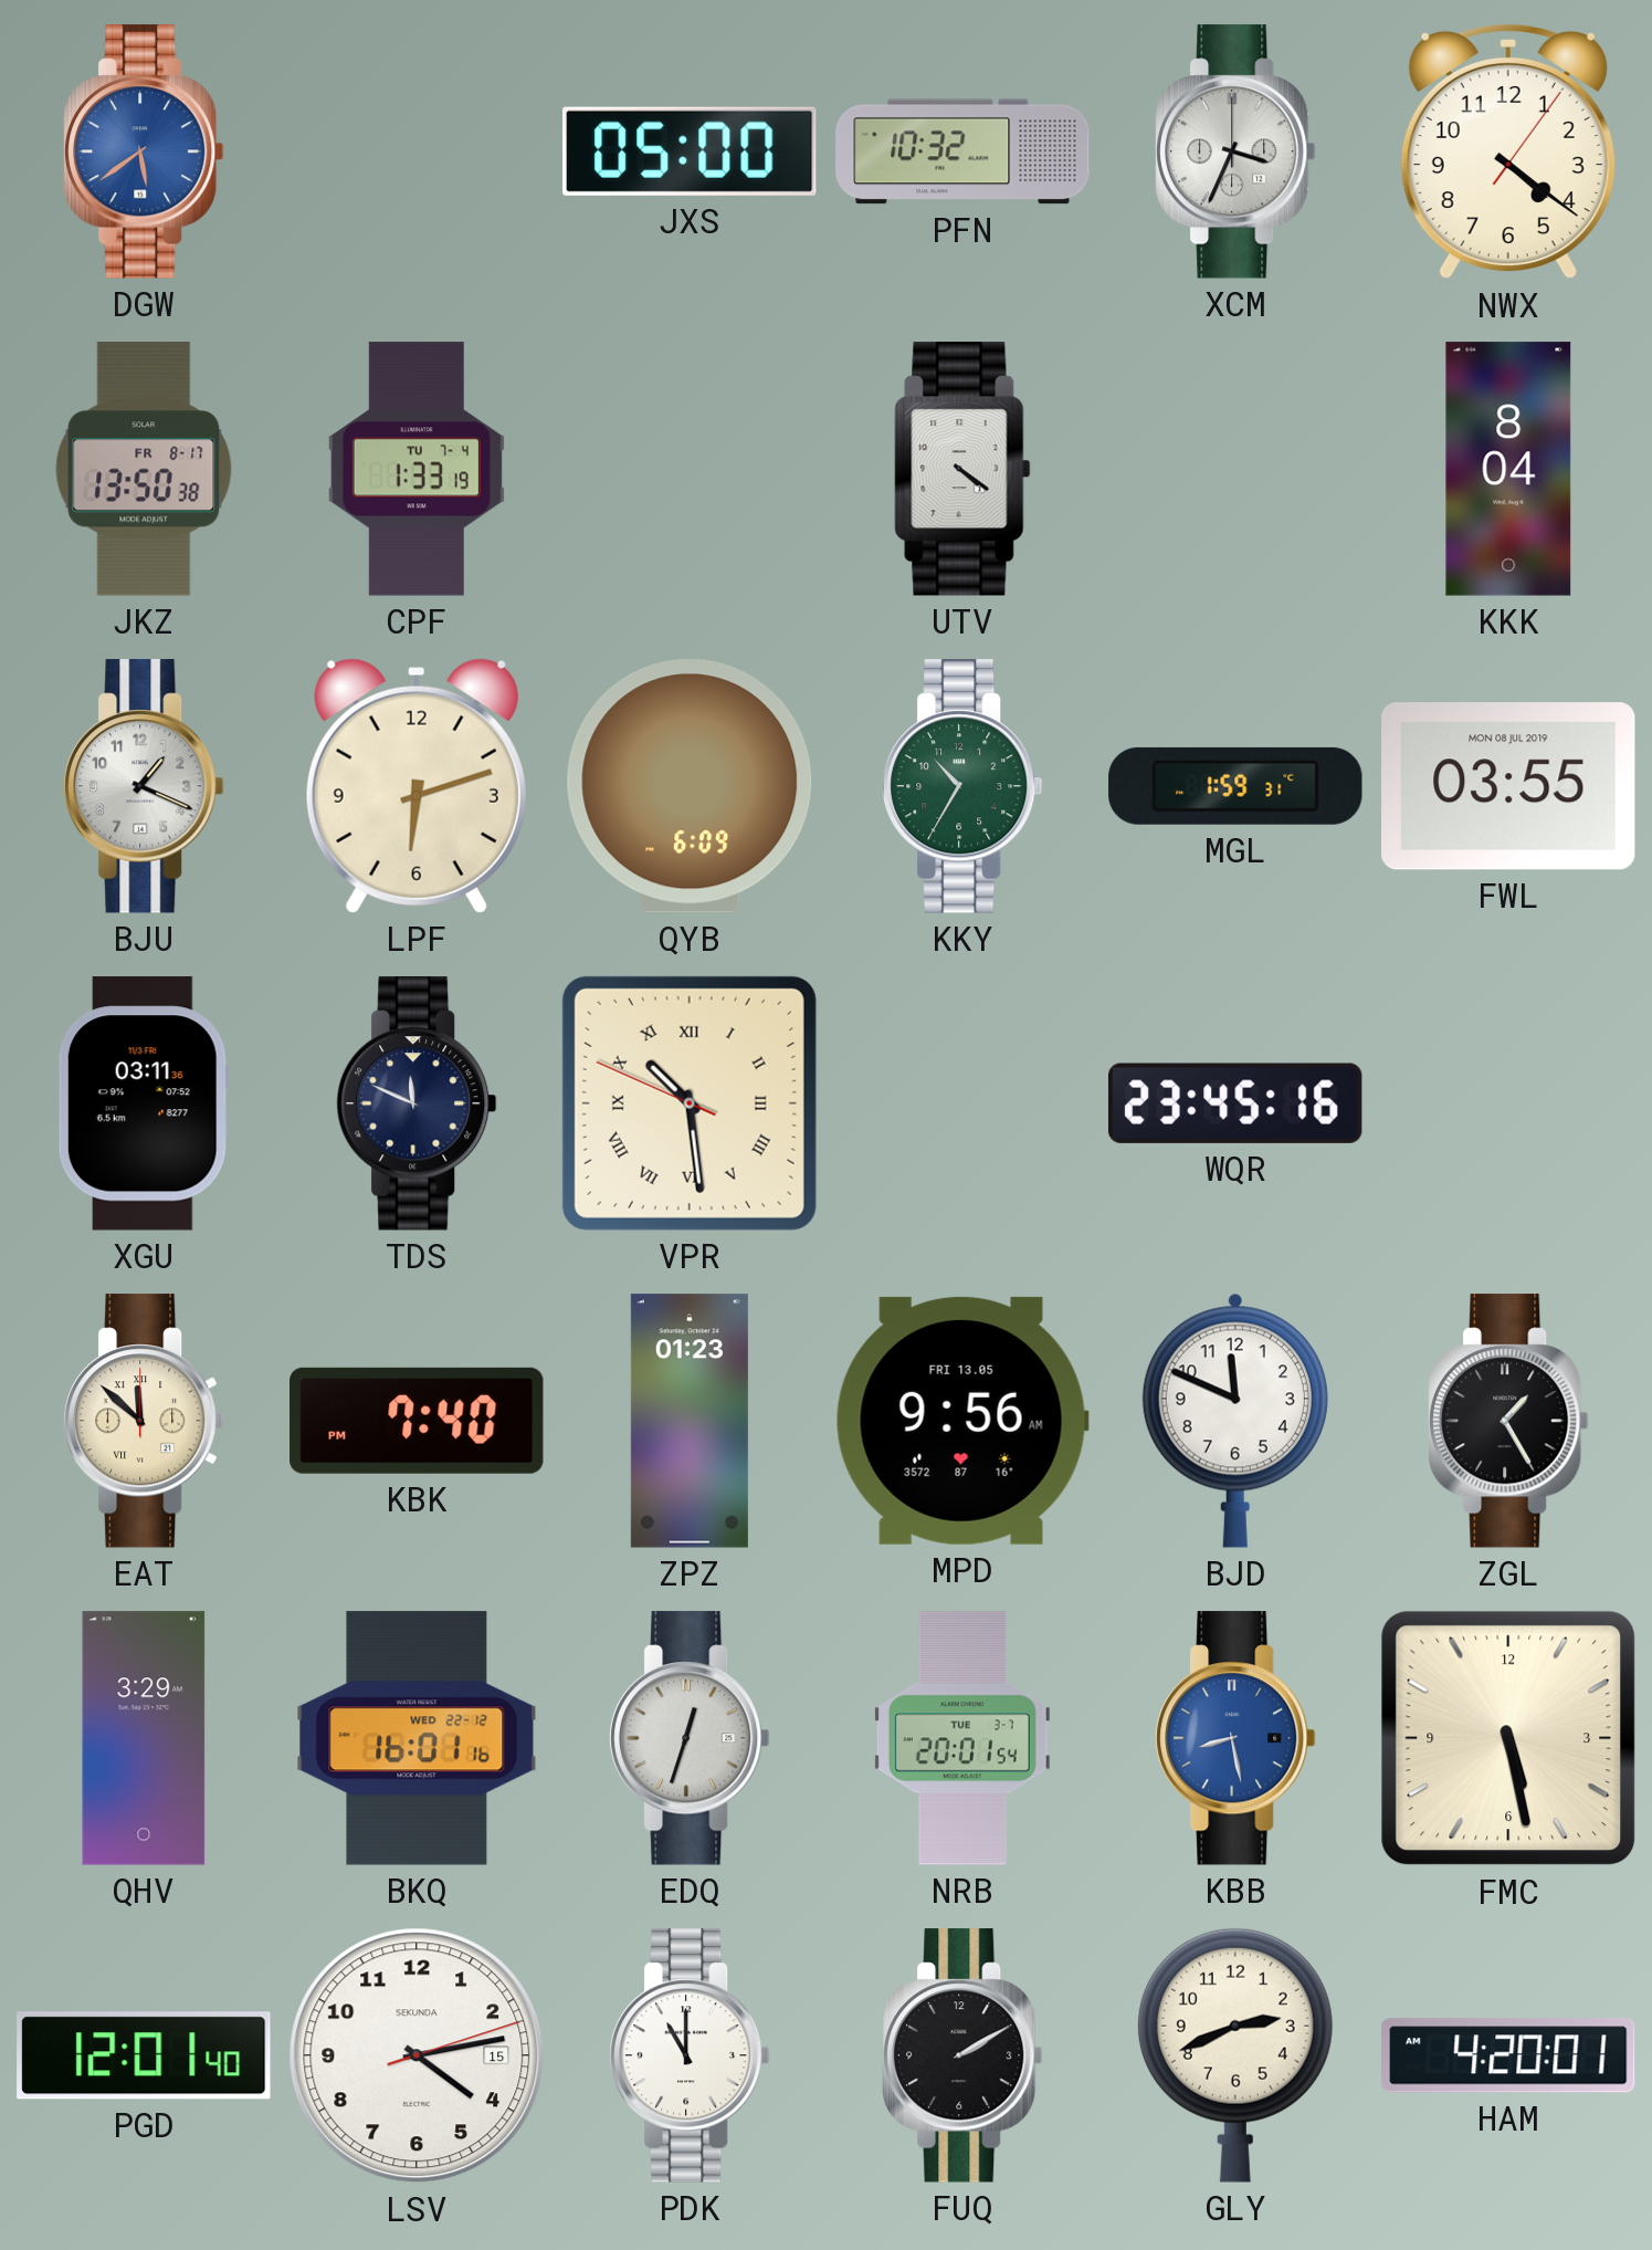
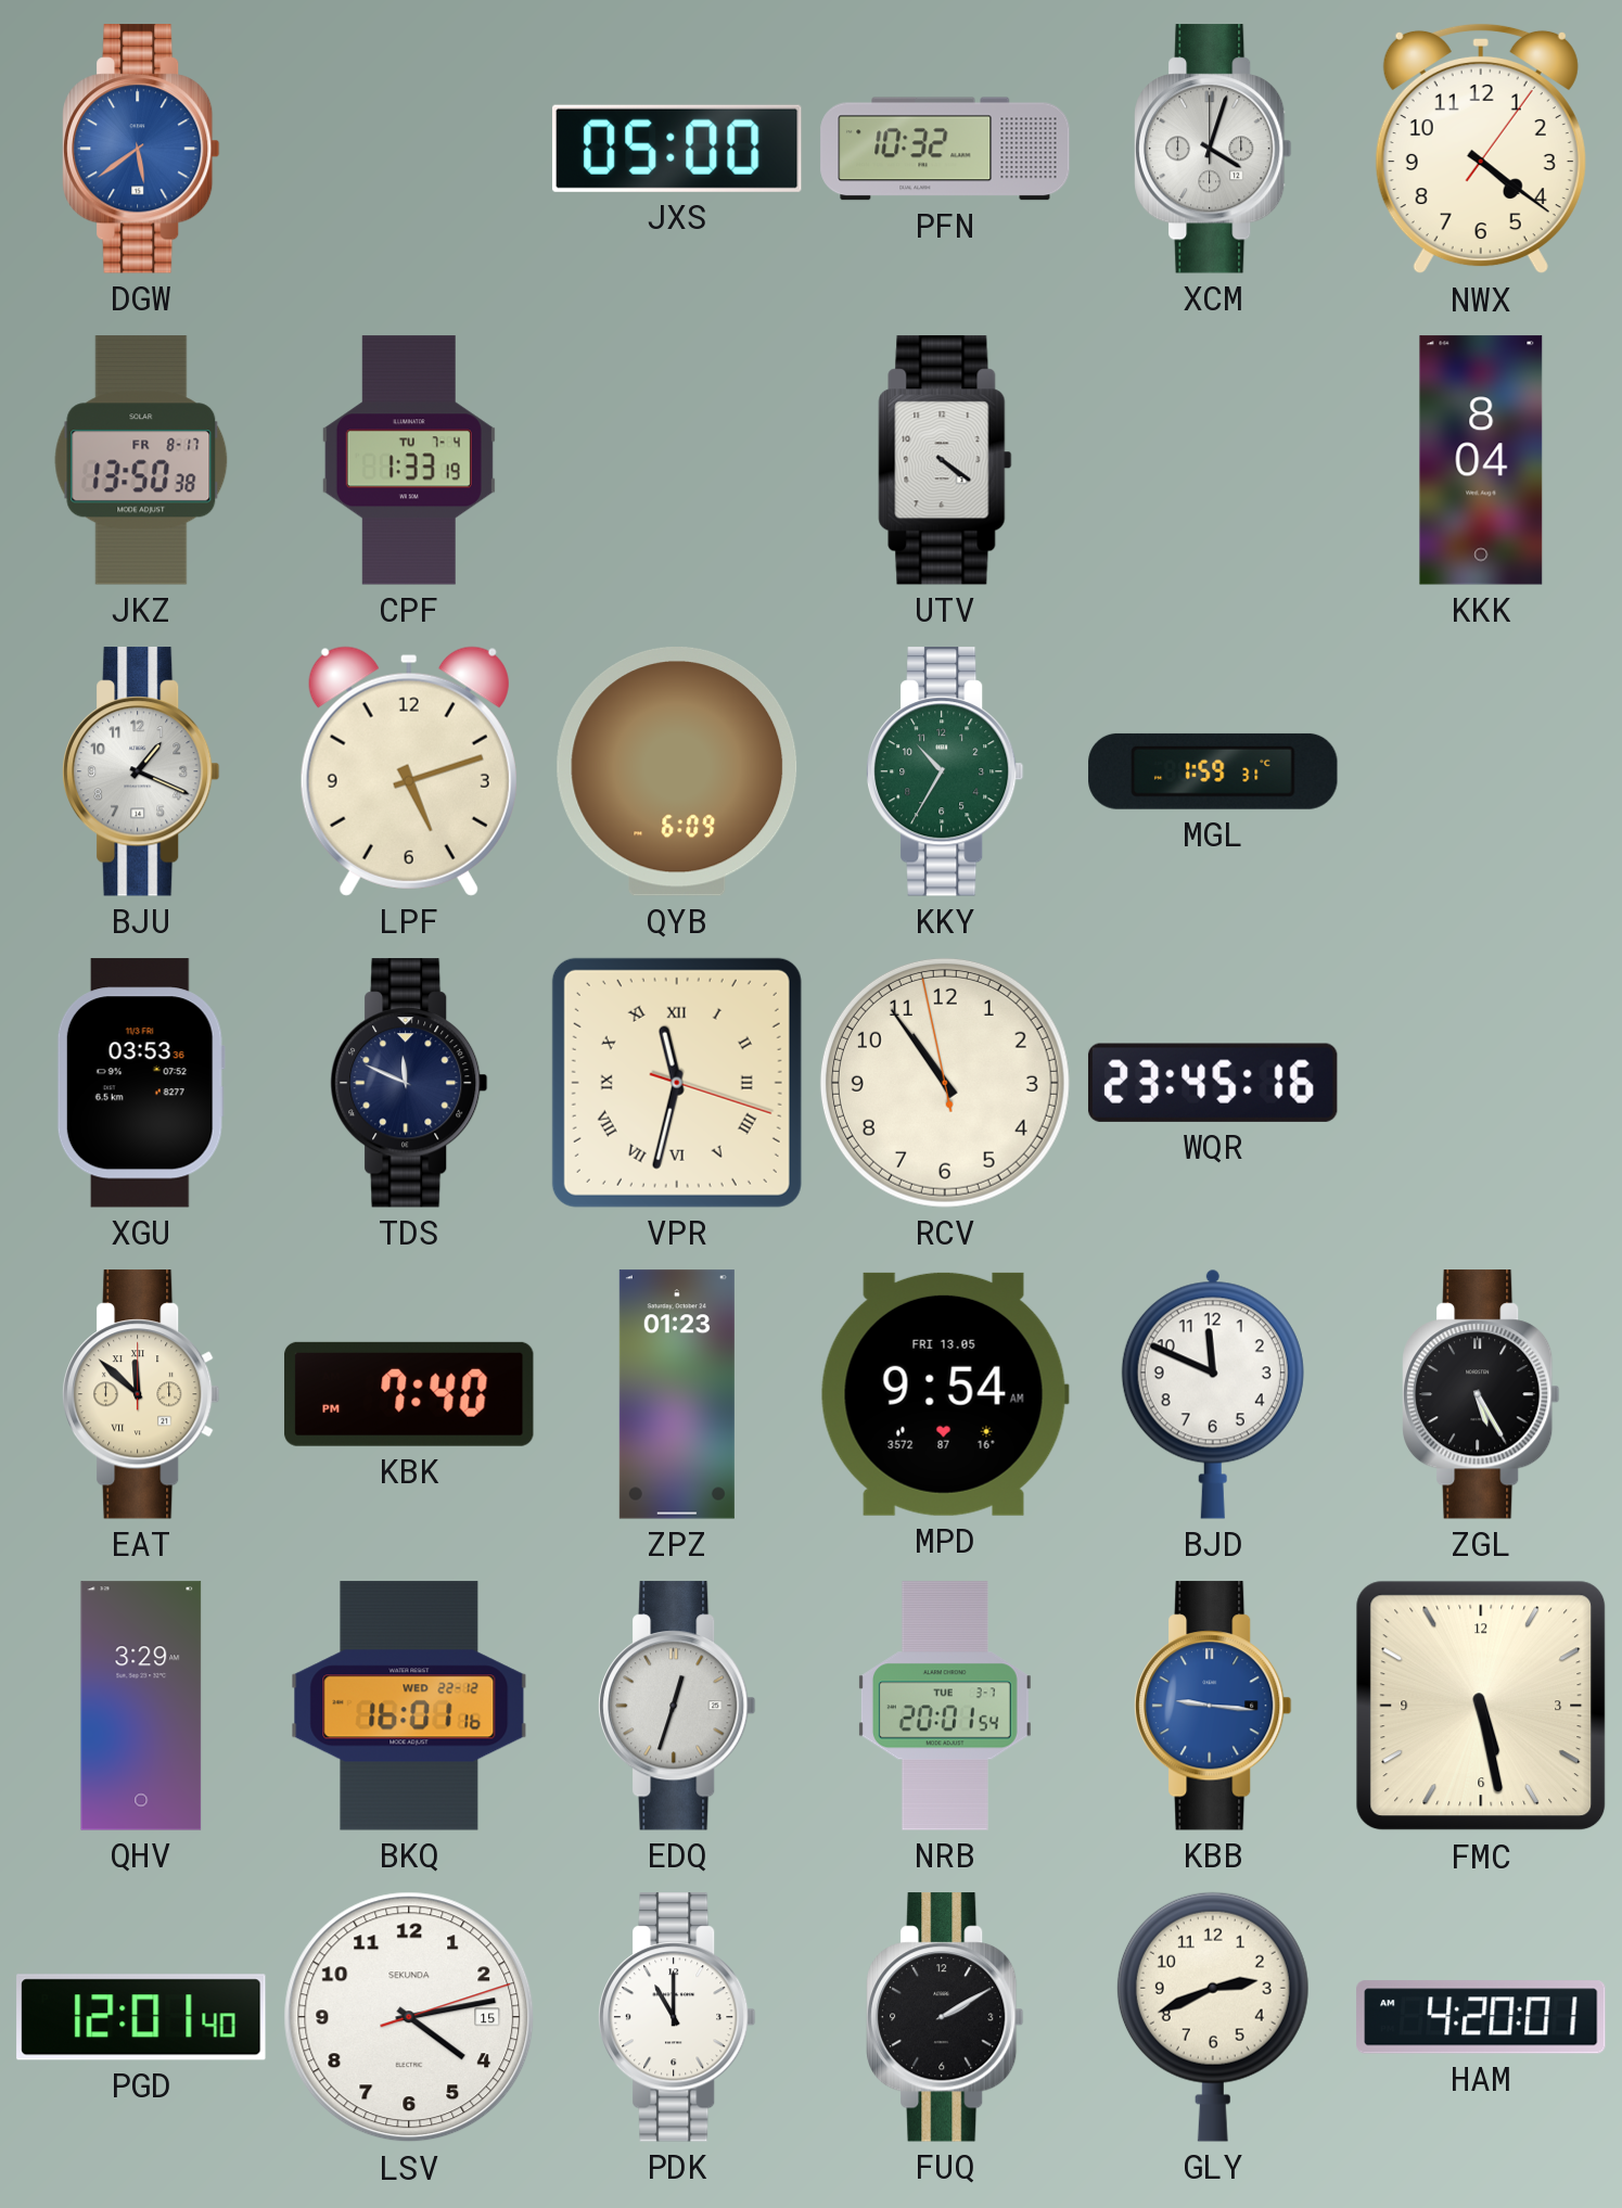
XCM: 3:34 -> 4:03 (1214, 149)
LPF: 6:12 -> 5:12 (409, 771)
FWL: 03:55 -> none (1509, 786)
XGU: 03:11 -> 03:53 (141, 1083)
VPR: 10:28 -> 11:32 (677, 1083)
RCV: none -> 10:53 (945, 1083)
MPD: 9:56 -> 9:54 (945, 1394)
ZGL: 1:25 -> 5:25 (1482, 1394)
KBB: 8:28 -> 9:16 (1214, 1706)
